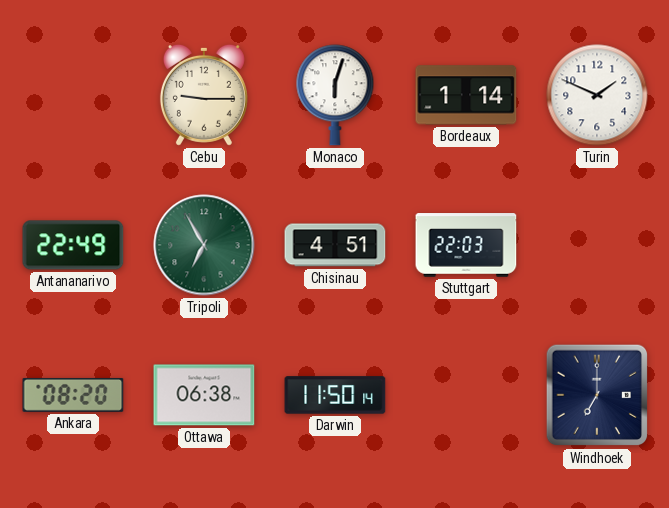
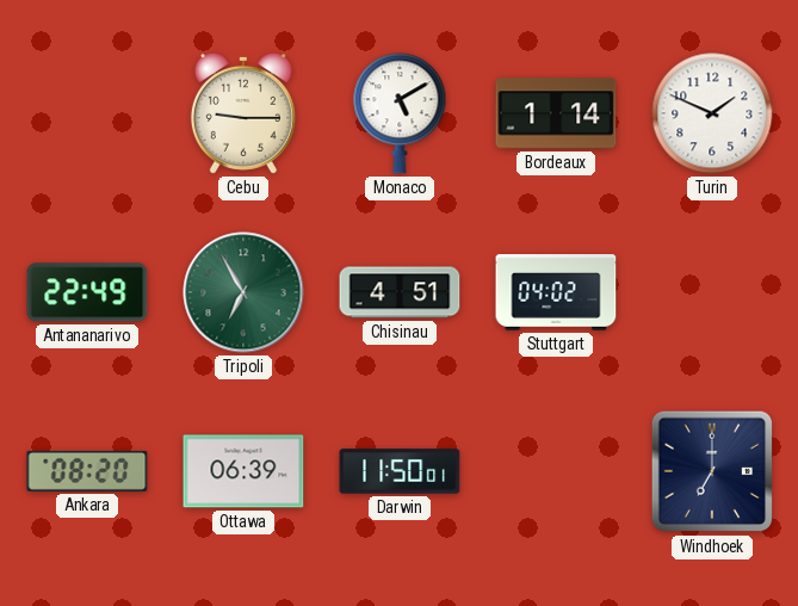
Monaco: 6:03 -> 5:10 (400, 113)
Stuttgart: 22:03 -> 04:02 (556, 292)
Ottawa: 06:38 -> 06:39 (243, 471)
Darwin: 11:50:14 -> 11:50:01 (400, 471)
